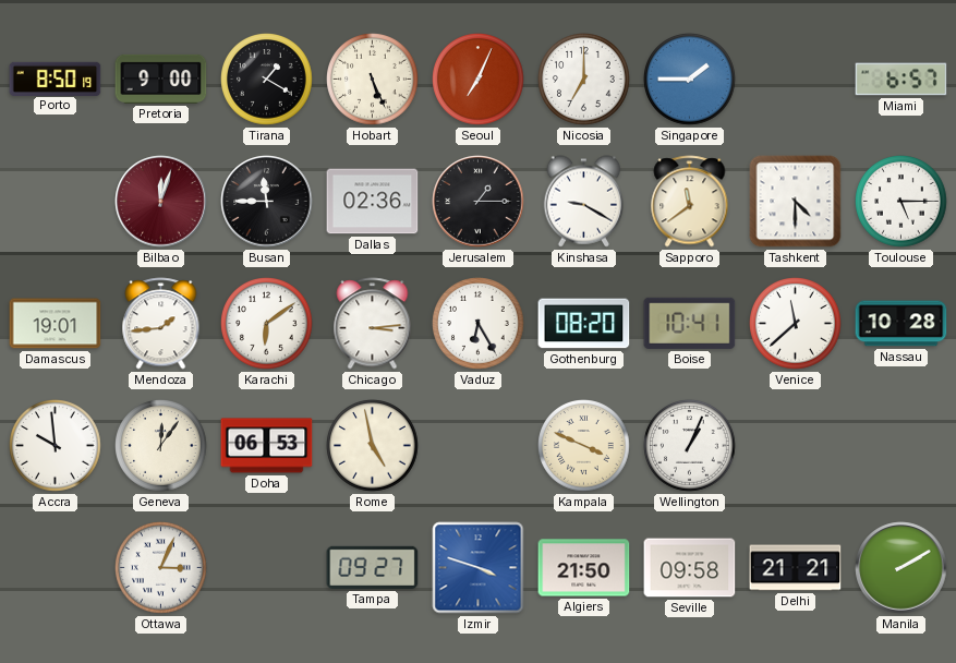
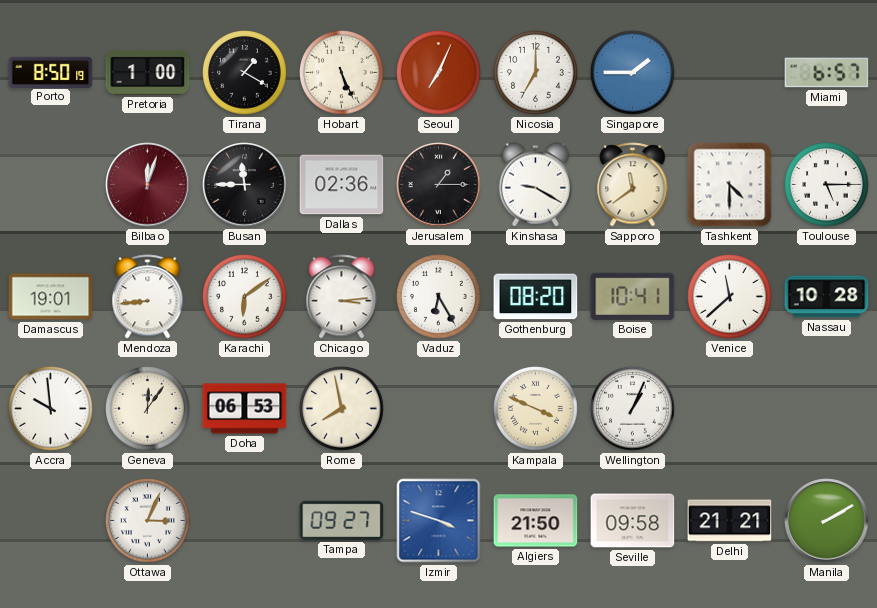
Pretoria: 9:00 -> 1:00 (148, 72)
Mendoza: 1:44 -> 8:44 (148, 297)
Rome: 4:58 -> 7:58 (342, 409)
